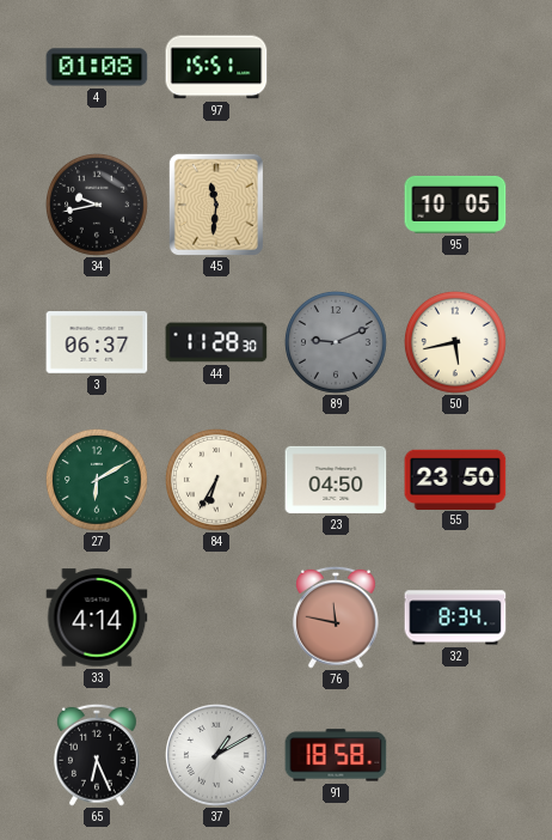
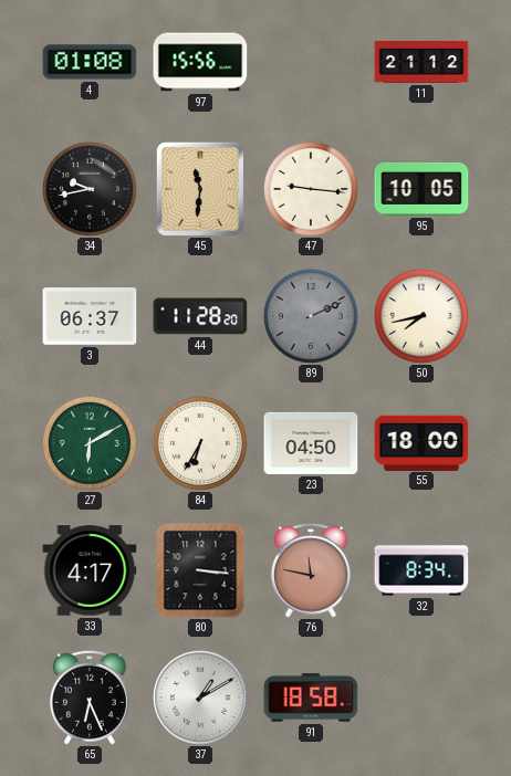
97: 15:51 -> 15:56 (200, 62)
11: none -> 21:12 (421, 62)
47: none -> 9:16 (311, 189)
44: 11:28:30 -> 11:28:20 (200, 316)
89: 9:11 -> 2:11 (311, 316)
50: 5:43 -> 7:43 (421, 316)
55: 23:50 -> 18:00 (421, 442)
33: 4:14 -> 4:17 (90, 570)
80: none -> 3:16 (200, 570)
